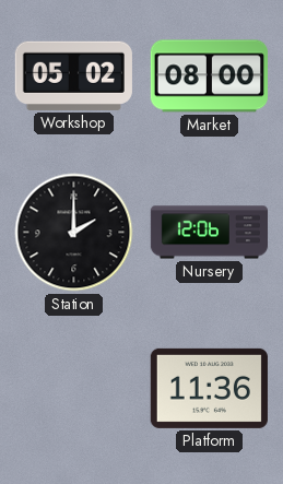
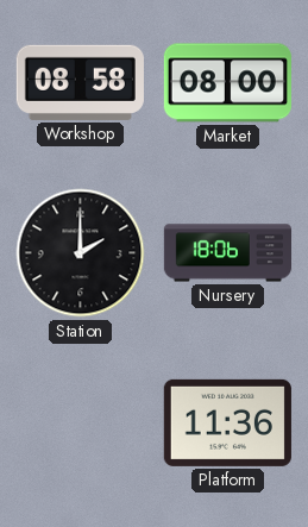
Workshop: 05:02 -> 08:58 (80, 82)
Nursery: 12:06 -> 18:06 (227, 253)
